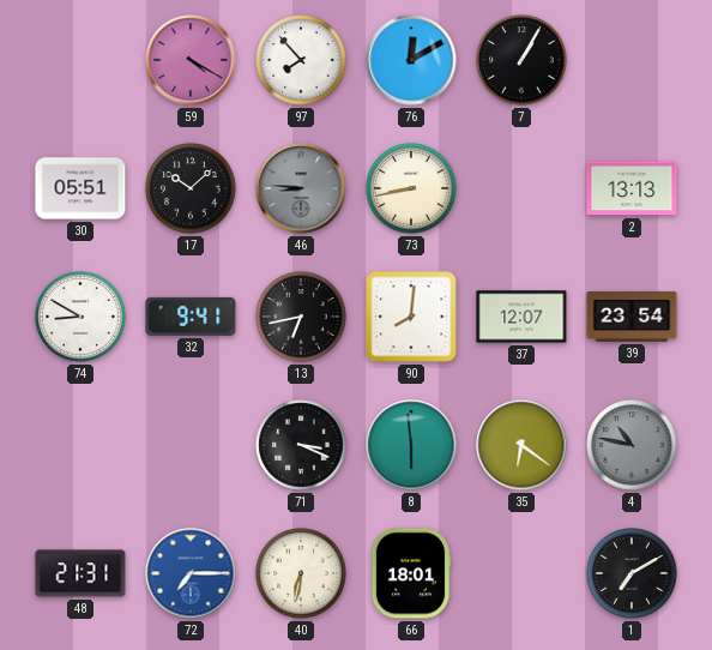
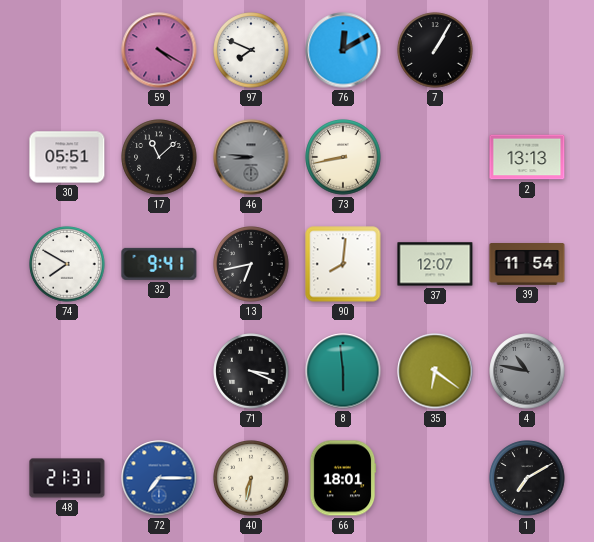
97: 7:53 -> 7:49 (251, 50)
17: 10:08 -> 11:08 (159, 157)
74: 8:50 -> 7:50 (67, 264)
39: 23:54 -> 11:54 (527, 265)
